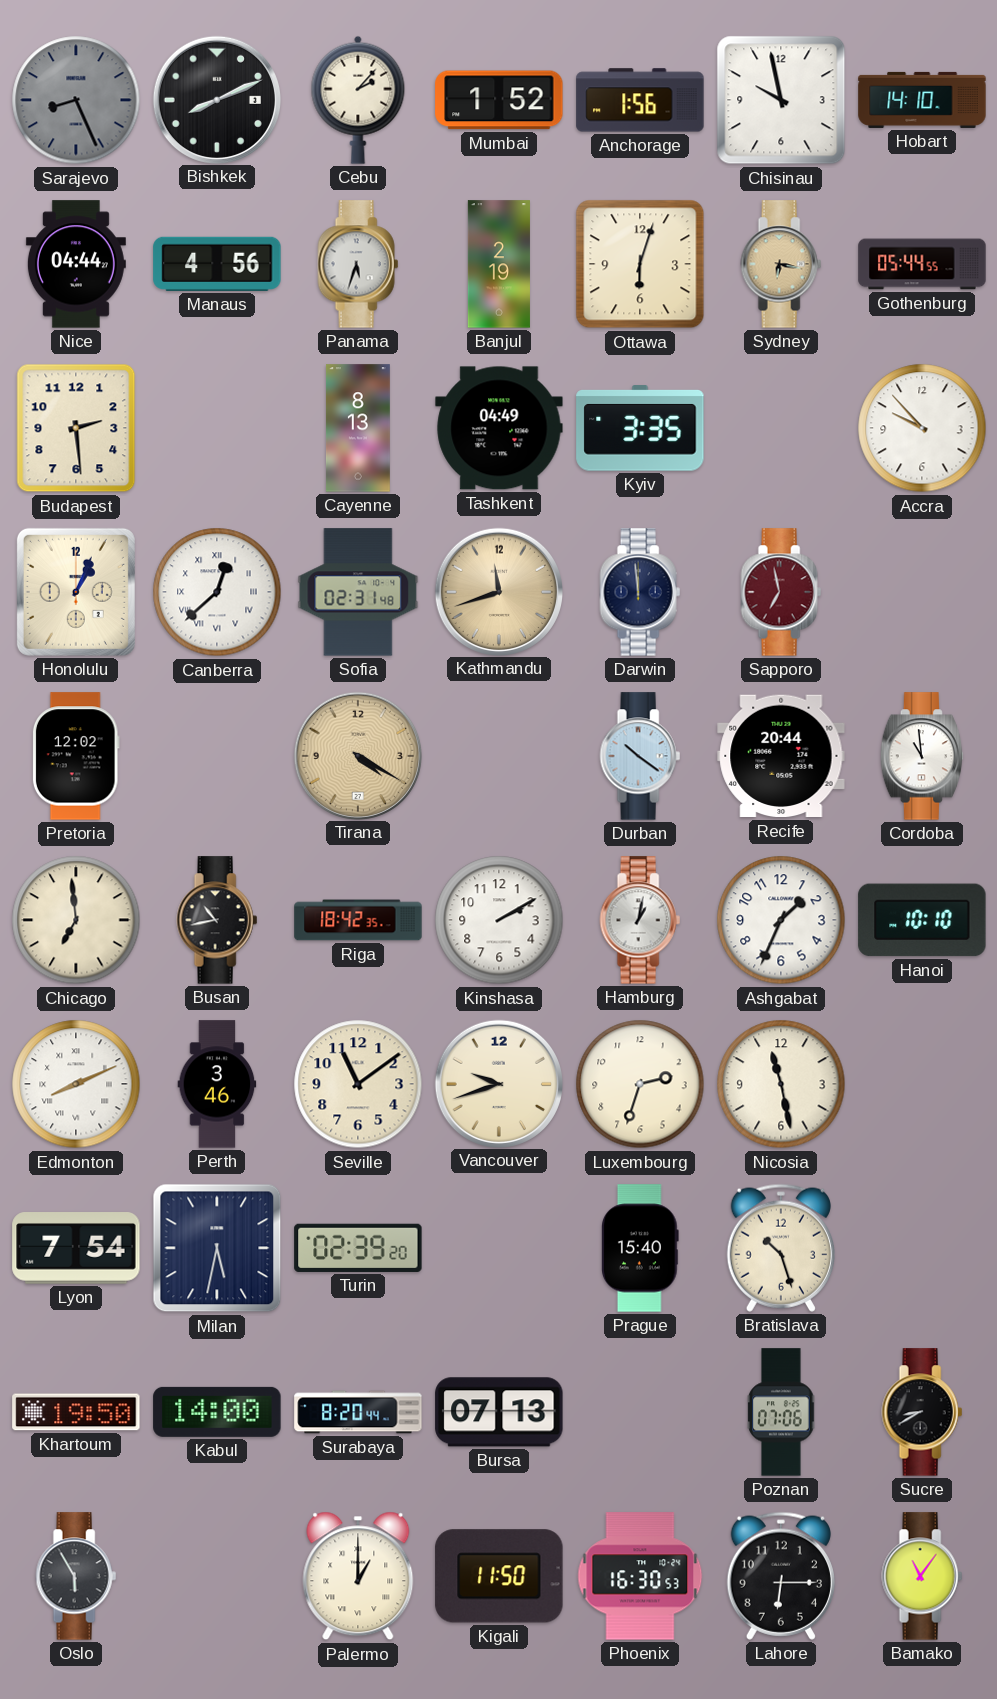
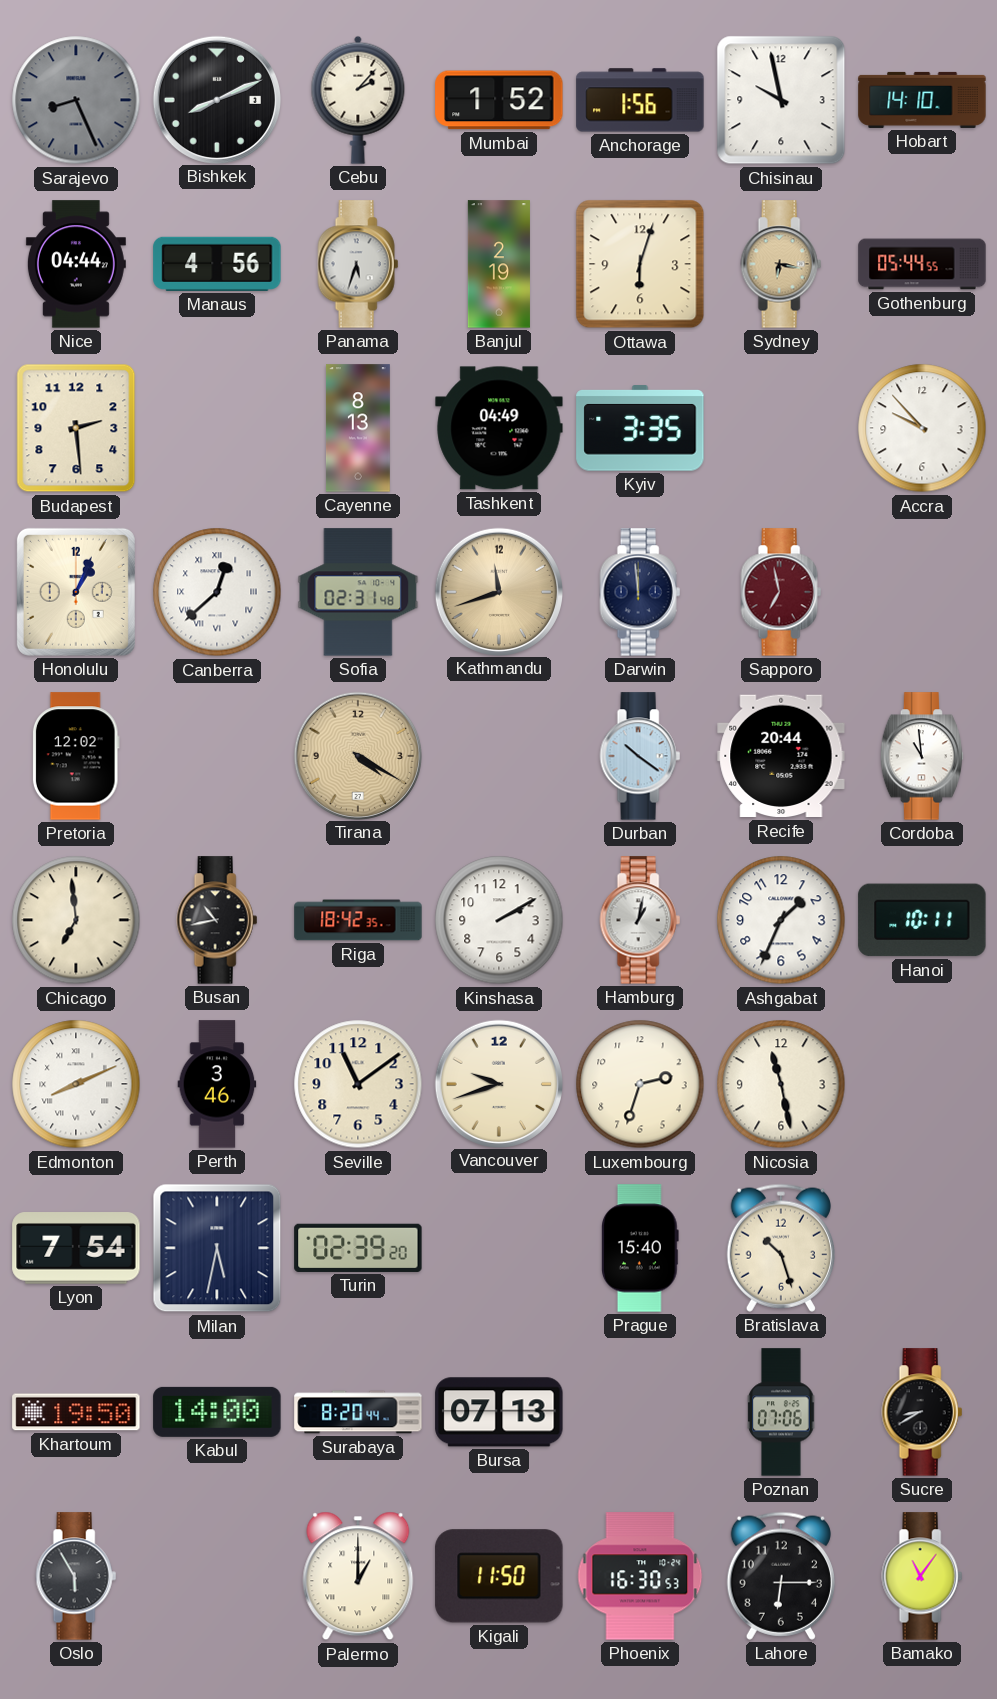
Hanoi: 10:10 -> 10:11 (922, 920)
